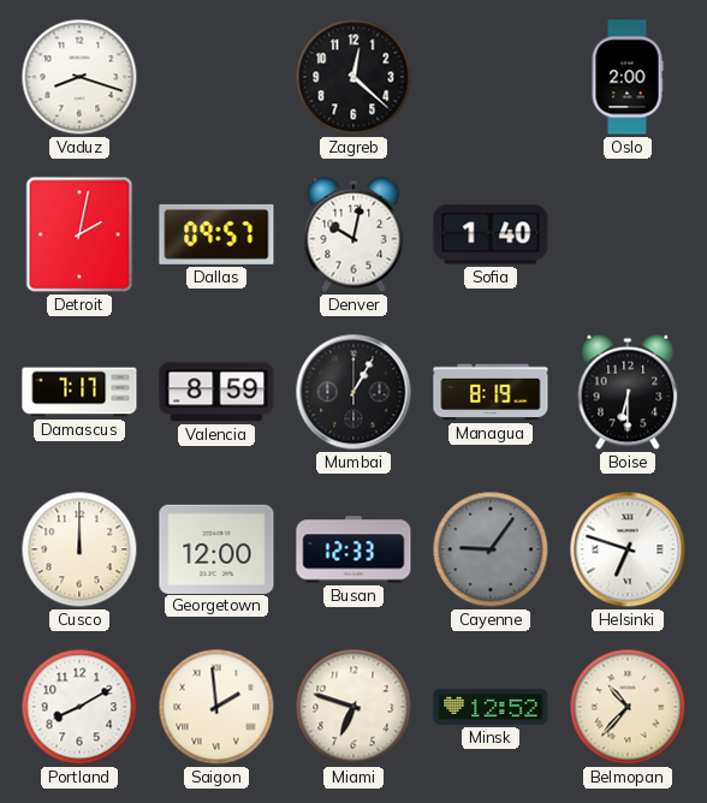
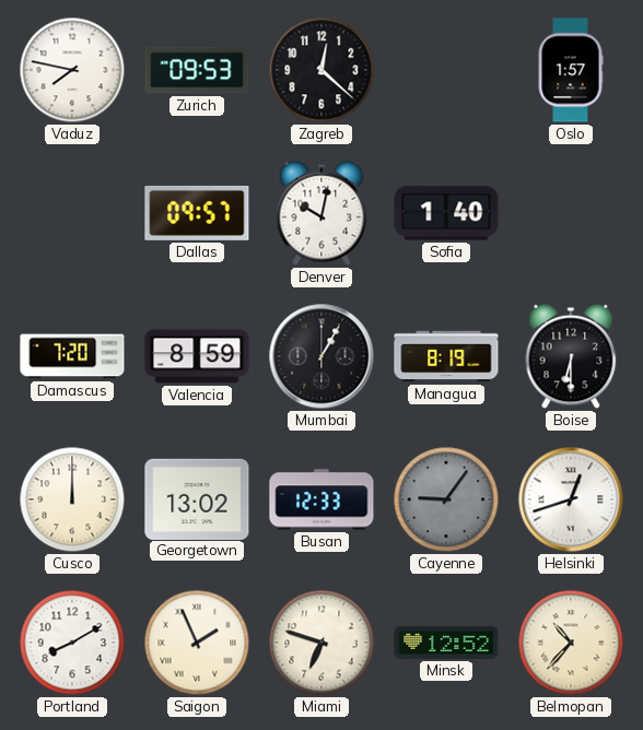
Vaduz: 8:18 -> 7:47 (72, 70)
Zurich: none -> 09:53 (197, 70)
Oslo: 2:00 -> 1:57 (571, 70)
Detroit: 2:02 -> none (79, 234)
Damascus: 7:17 -> 7:20 (72, 356)
Georgetown: 12:00 -> 13:02 (197, 498)
Helsinki: 6:48 -> 12:42 (571, 499)
Saigon: 1:59 -> 1:56 (197, 643)
